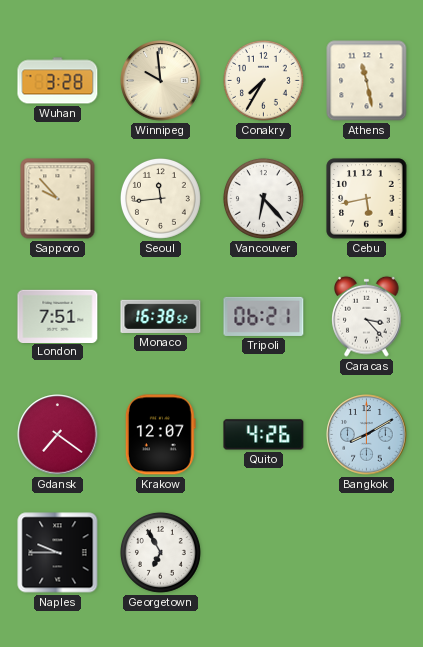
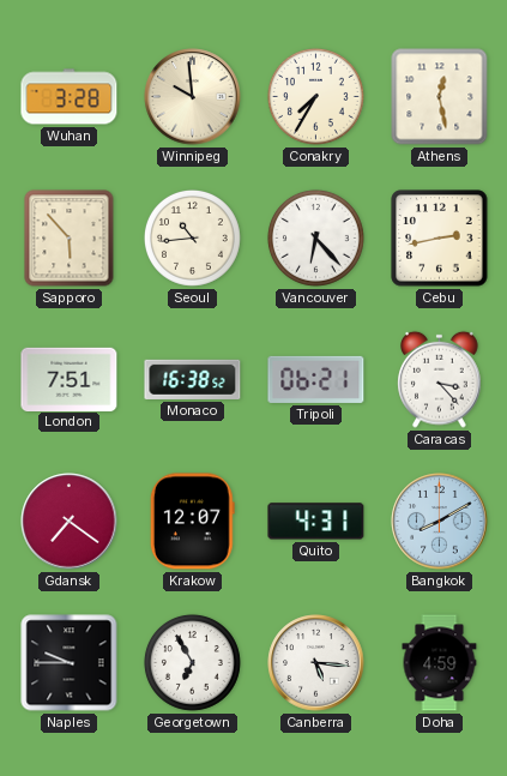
Athens: 11:28 -> 12:28 (440, 97)
Sapporo: 9:53 -> 5:53 (70, 239)
Seoul: 11:44 -> 10:44 (192, 237)
Cebu: 5:43 -> 2:43 (440, 239)
Quito: 4:26 -> 4:31 (316, 522)
Canberra: none -> 5:16 (316, 663)
Doha: none -> 4:59 (440, 663)
